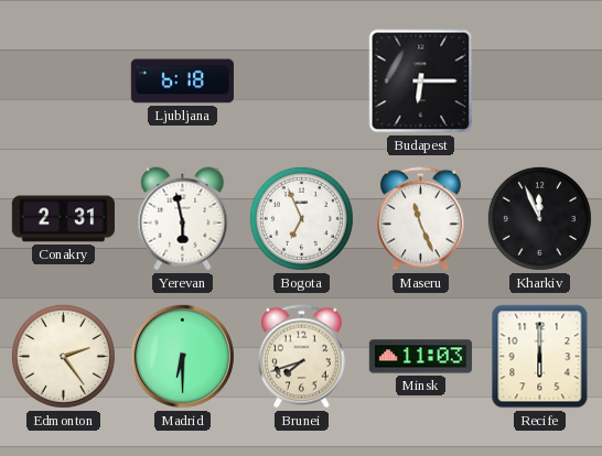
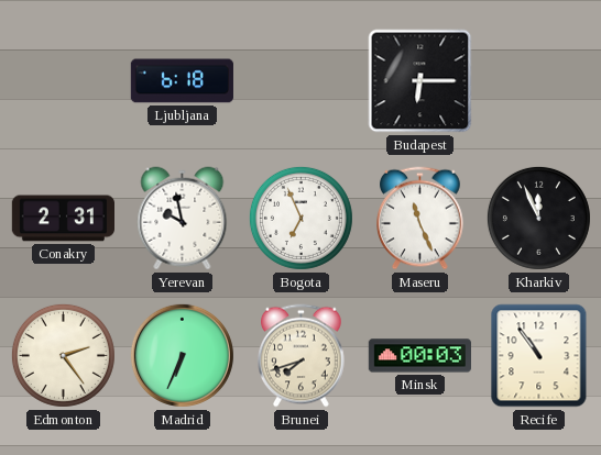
Yerevan: 5:58 -> 9:58 (183, 219)
Madrid: 6:30 -> 6:34 (182, 355)
Minsk: 11:03 -> 00:03 (419, 356)
Recife: 6:00 -> 10:54 (539, 356)
